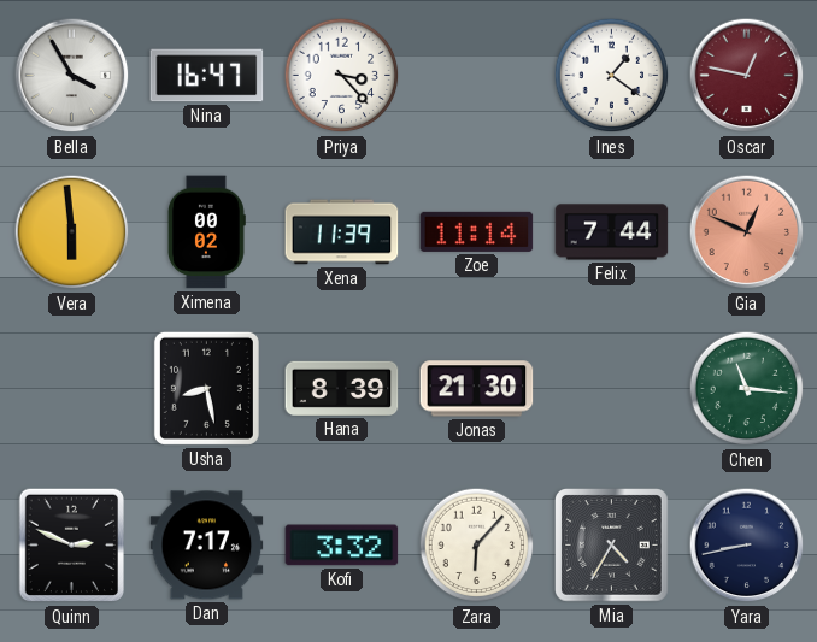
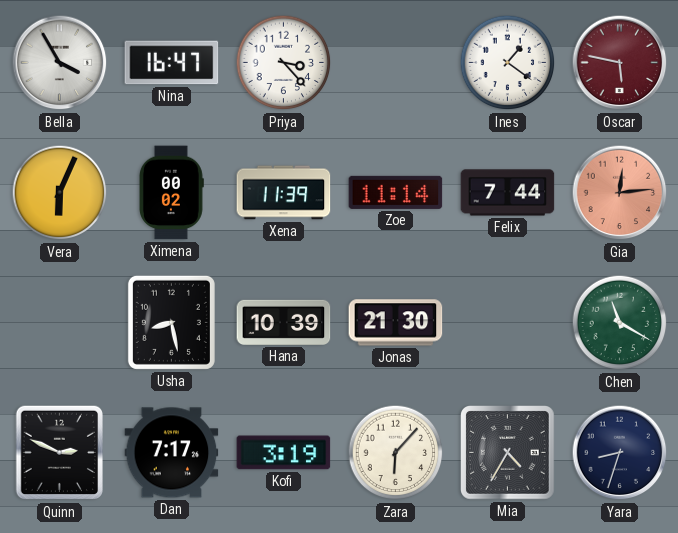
Oscar: 12:47 -> 5:47 (620, 63)
Vera: 5:59 -> 6:04 (60, 193)
Gia: 12:49 -> 12:14 (620, 193)
Hana: 8:39 -> 10:39 (284, 322)
Chen: 11:16 -> 11:20 (620, 323)
Kofi: 3:32 -> 3:19 (284, 453)
Yara: 8:43 -> 8:33 (620, 453)
